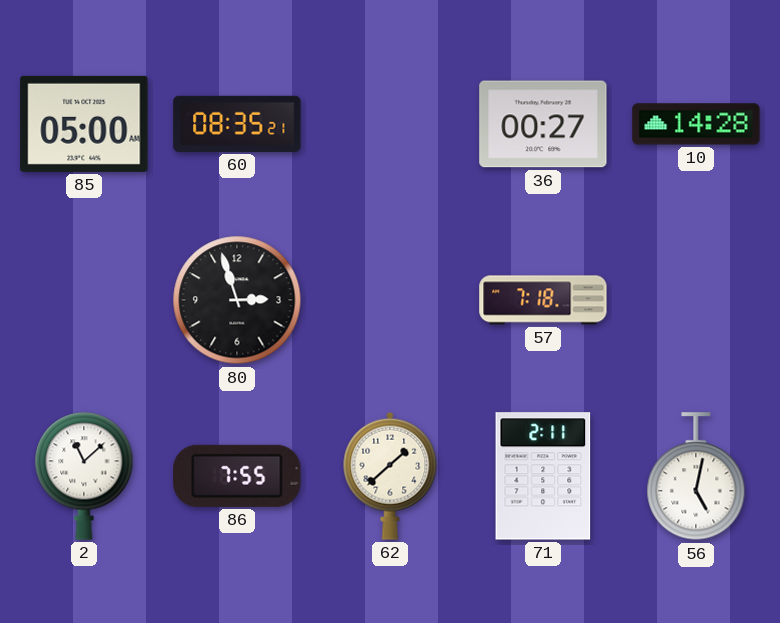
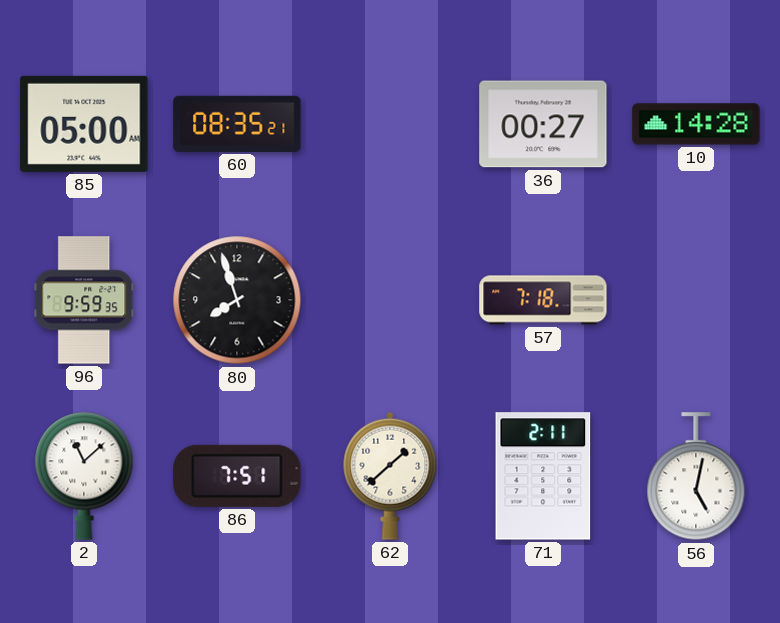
96: none -> 9:59 (84, 300)
80: 2:57 -> 7:57 (237, 300)
86: 7:55 -> 7:51 (237, 476)
